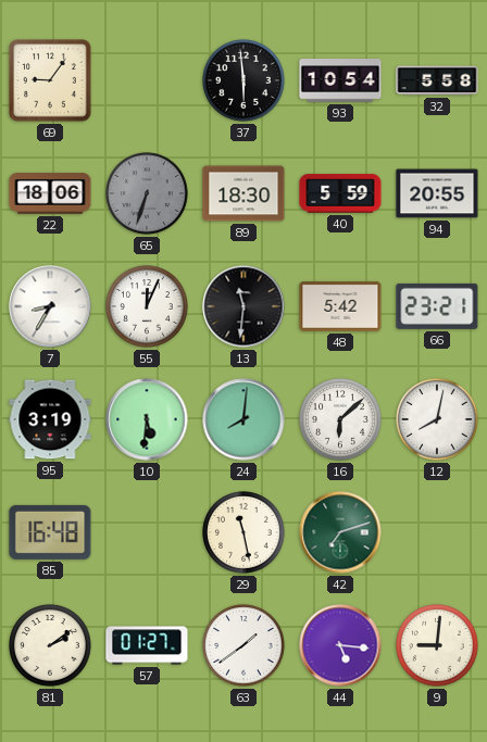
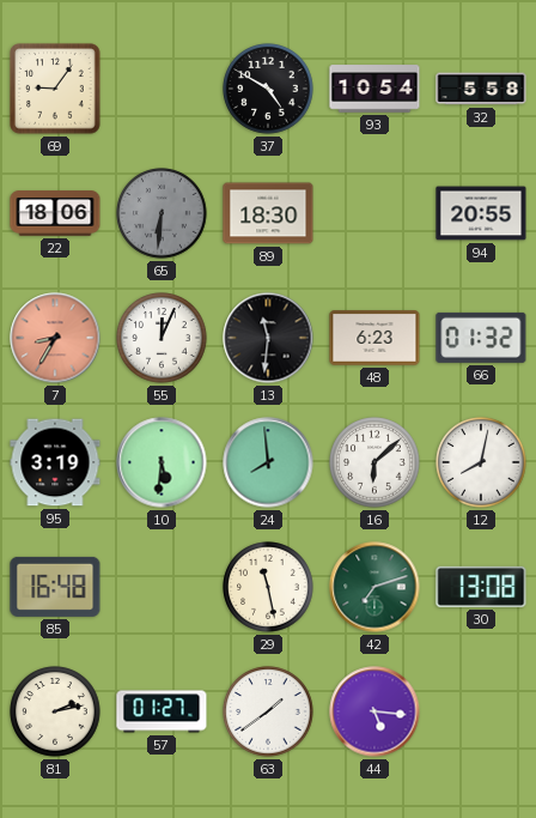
37: 5:59 -> 4:50 (268, 89)
65: 6:33 -> 6:31 (162, 213)
40: 5:59 -> none (340, 193)
7 dial: white -> salmon (55, 338)
48: 5:42 -> 6:23 (374, 338)
66: 23:21 -> 01:32 (481, 338)
24: 8:01 -> 7:59 (268, 462)
30: none -> 13:08 (481, 587)
81: 2:09 -> 2:13 (55, 711)
9: 9:01 -> none (437, 645)
